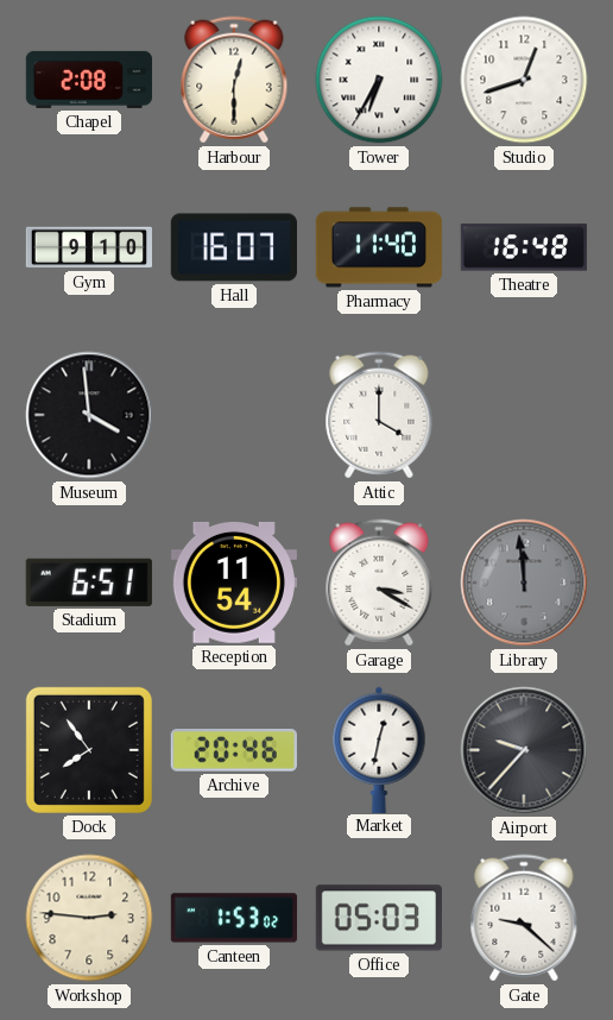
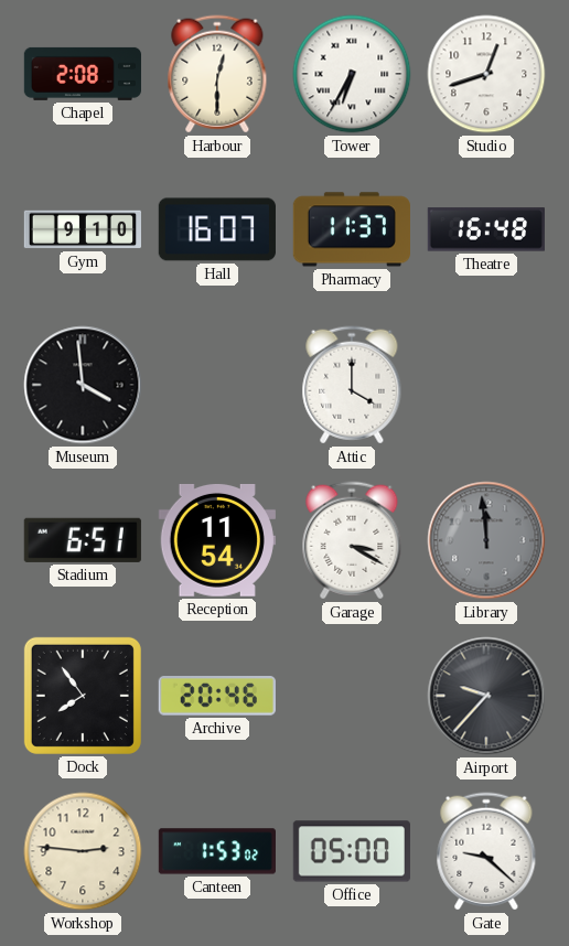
Pharmacy: 11:40 -> 11:37 (352, 229)
Market: 12:32 -> none (379, 749)
Office: 05:03 -> 05:00 (352, 851)
